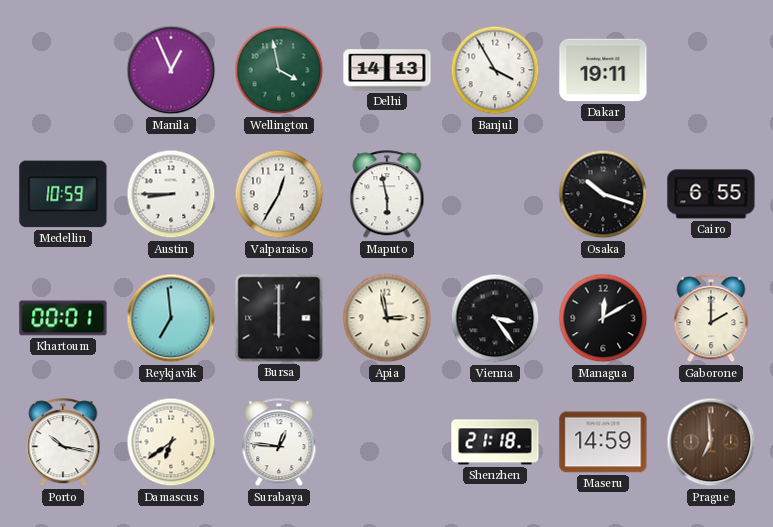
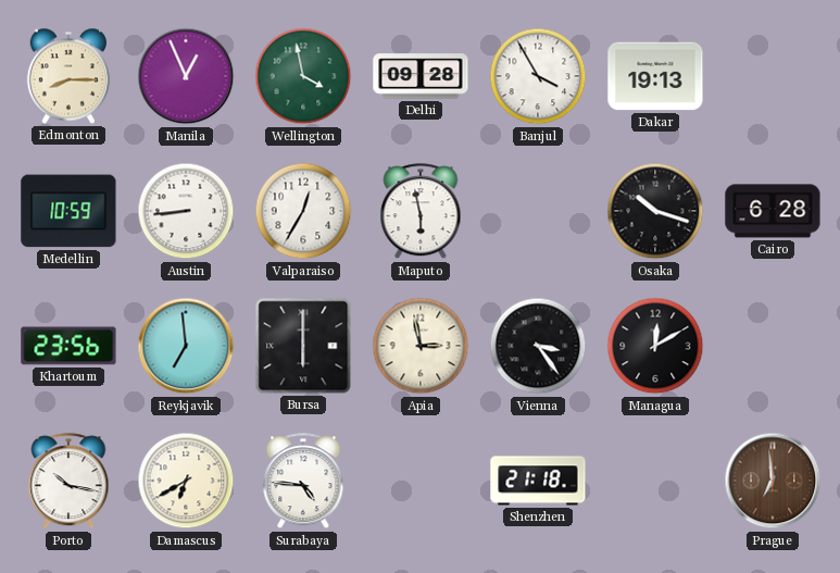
Edmonton: none -> 8:15 (68, 76)
Delhi: 14:13 -> 09:28 (421, 76)
Dakar: 19:11 -> 19:13 (655, 76)
Austin: 8:45 -> 8:44 (186, 211)
Cairo: 6:55 -> 6:28 (773, 211)
Khartoum: 00:01 -> 23:56 (68, 346)
Gaborone: 2:00 -> none (711, 319)
Damascus: 6:39 -> 6:40 (186, 481)
Surabaya: 12:46 -> 4:46 (303, 482)
Maseru: 14:59 -> none (603, 442)
